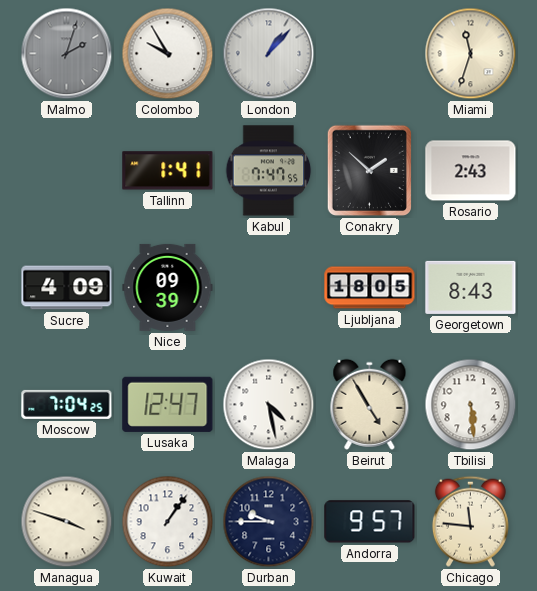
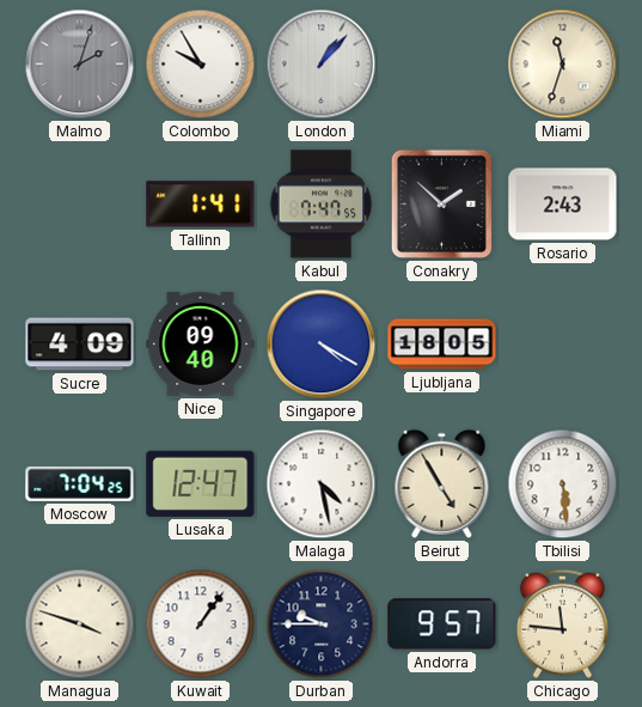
Nice: 09:39 -> 09:40 (201, 343)
Singapore: none -> 4:20 (322, 345)
Georgetown: 8:43 -> none (471, 287)
